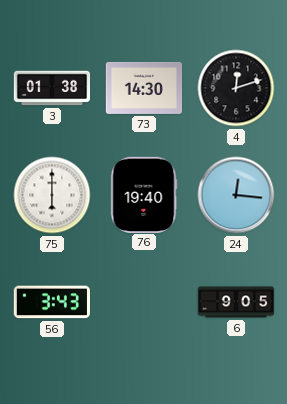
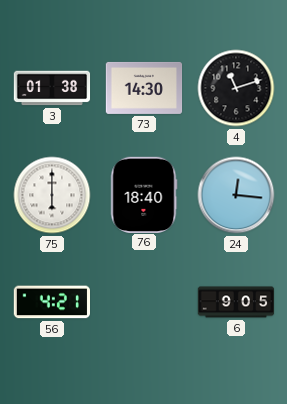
4: 12:12 -> 11:12 (236, 88)
76: 19:40 -> 18:40 (144, 194)
56: 3:43 -> 4:21 (51, 302)
